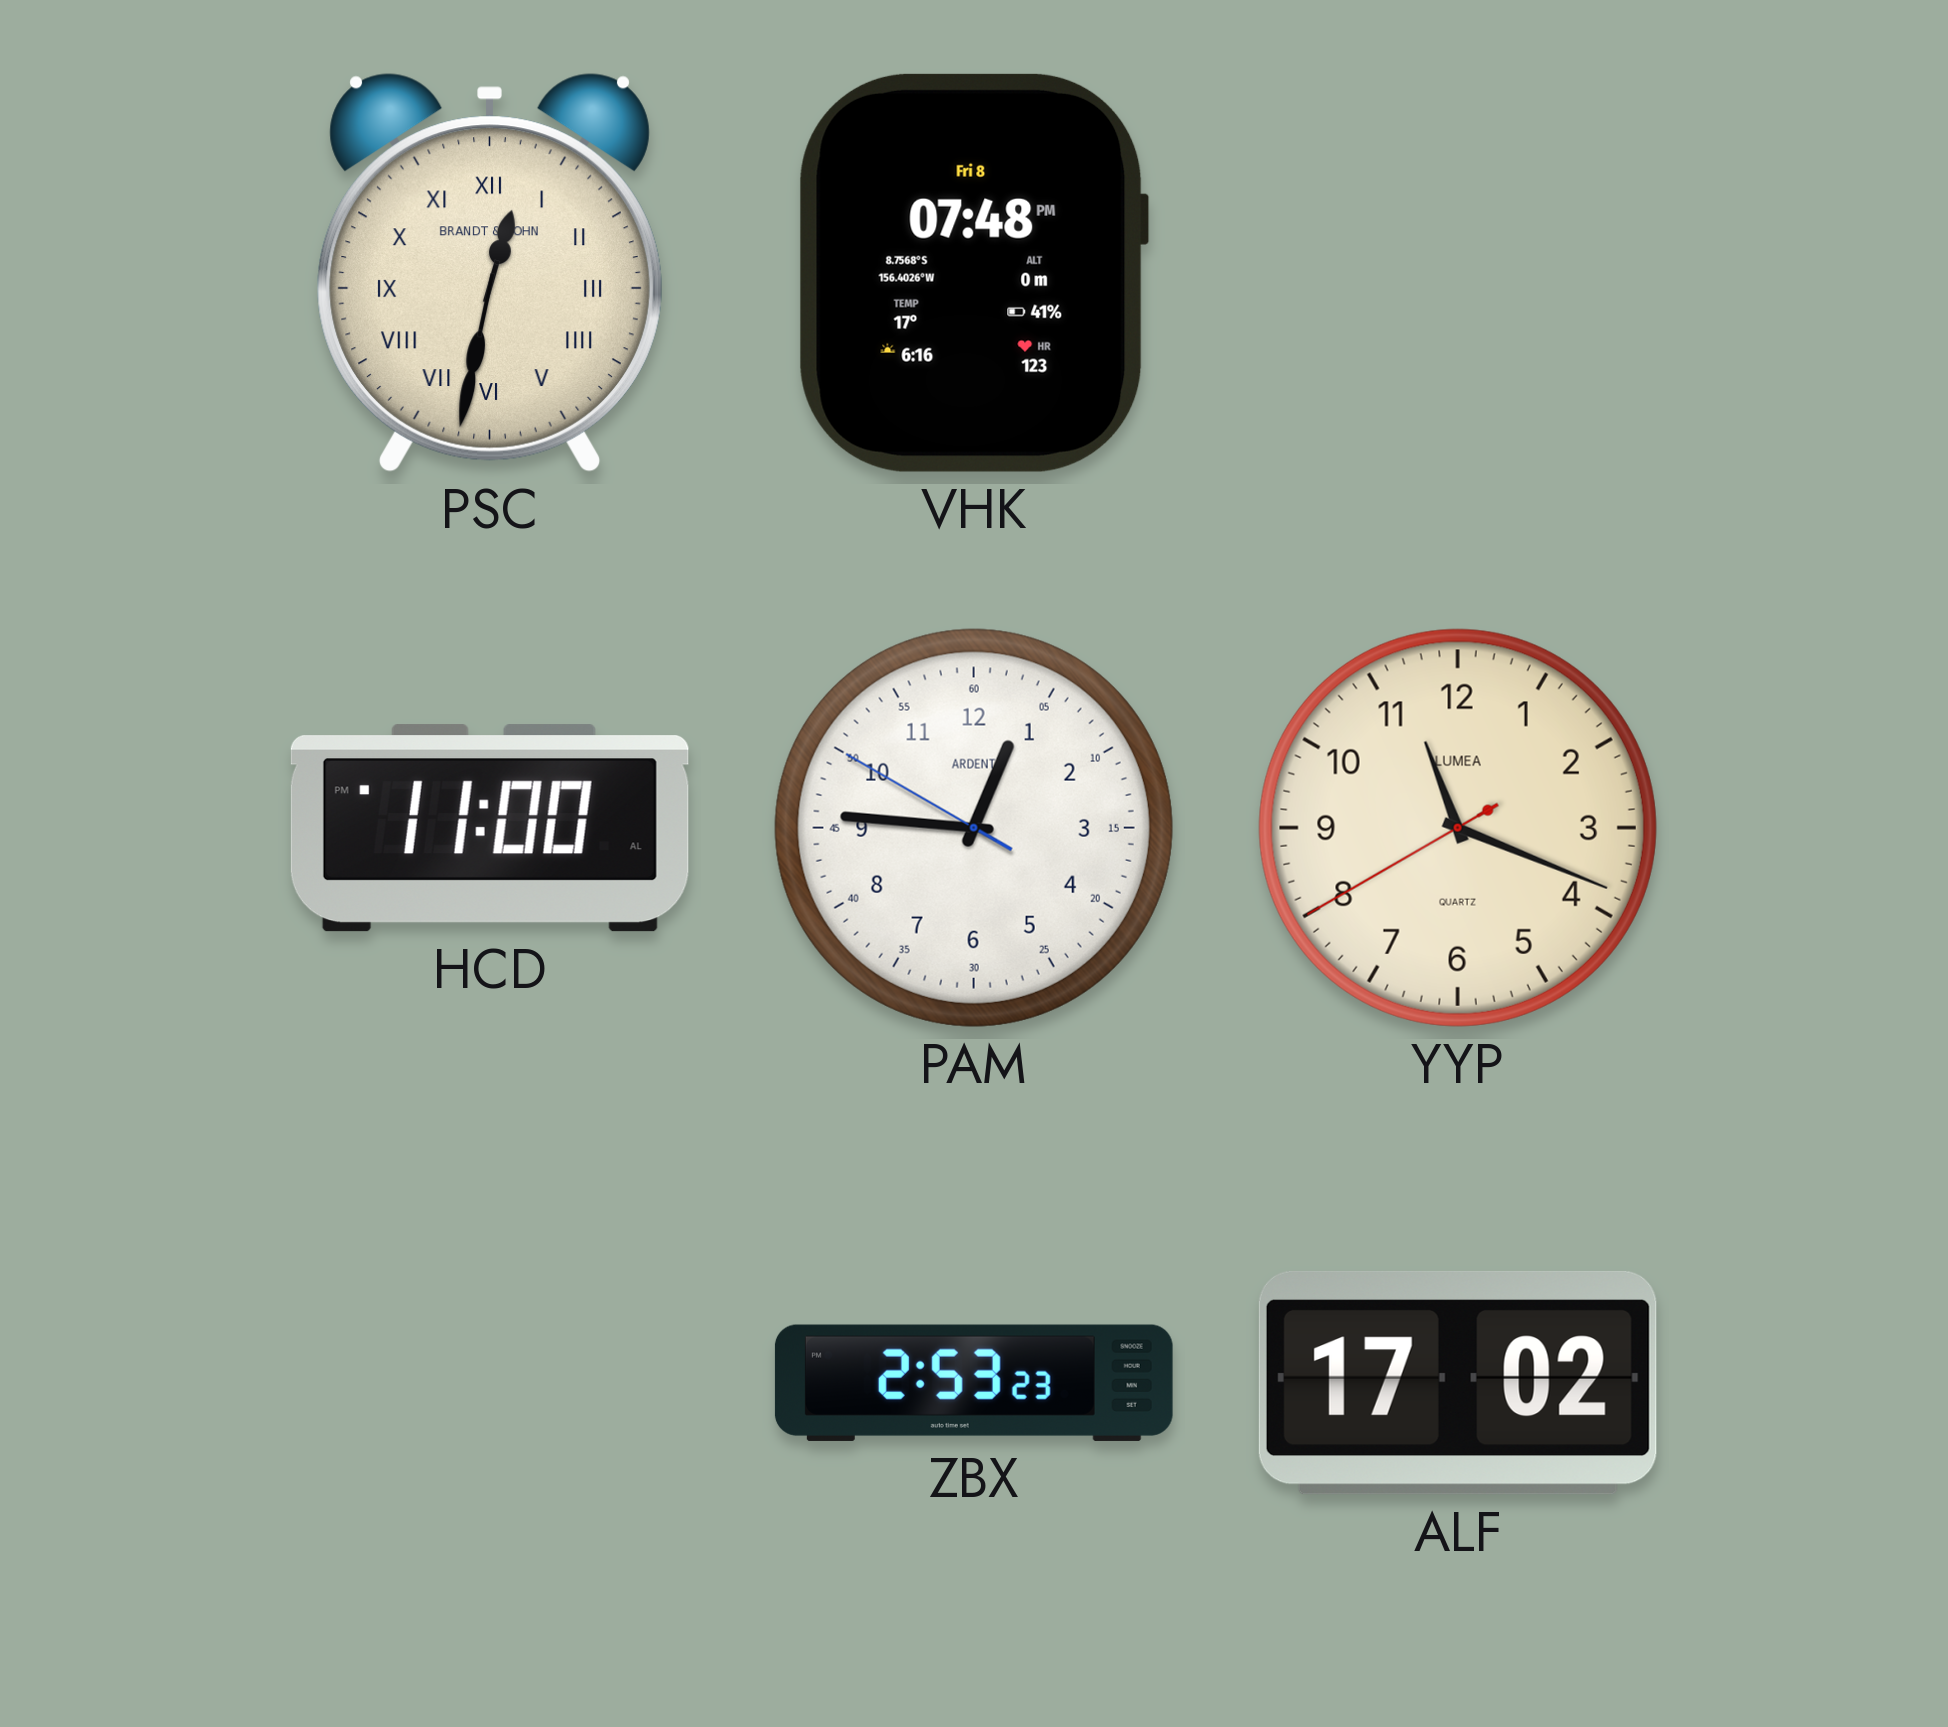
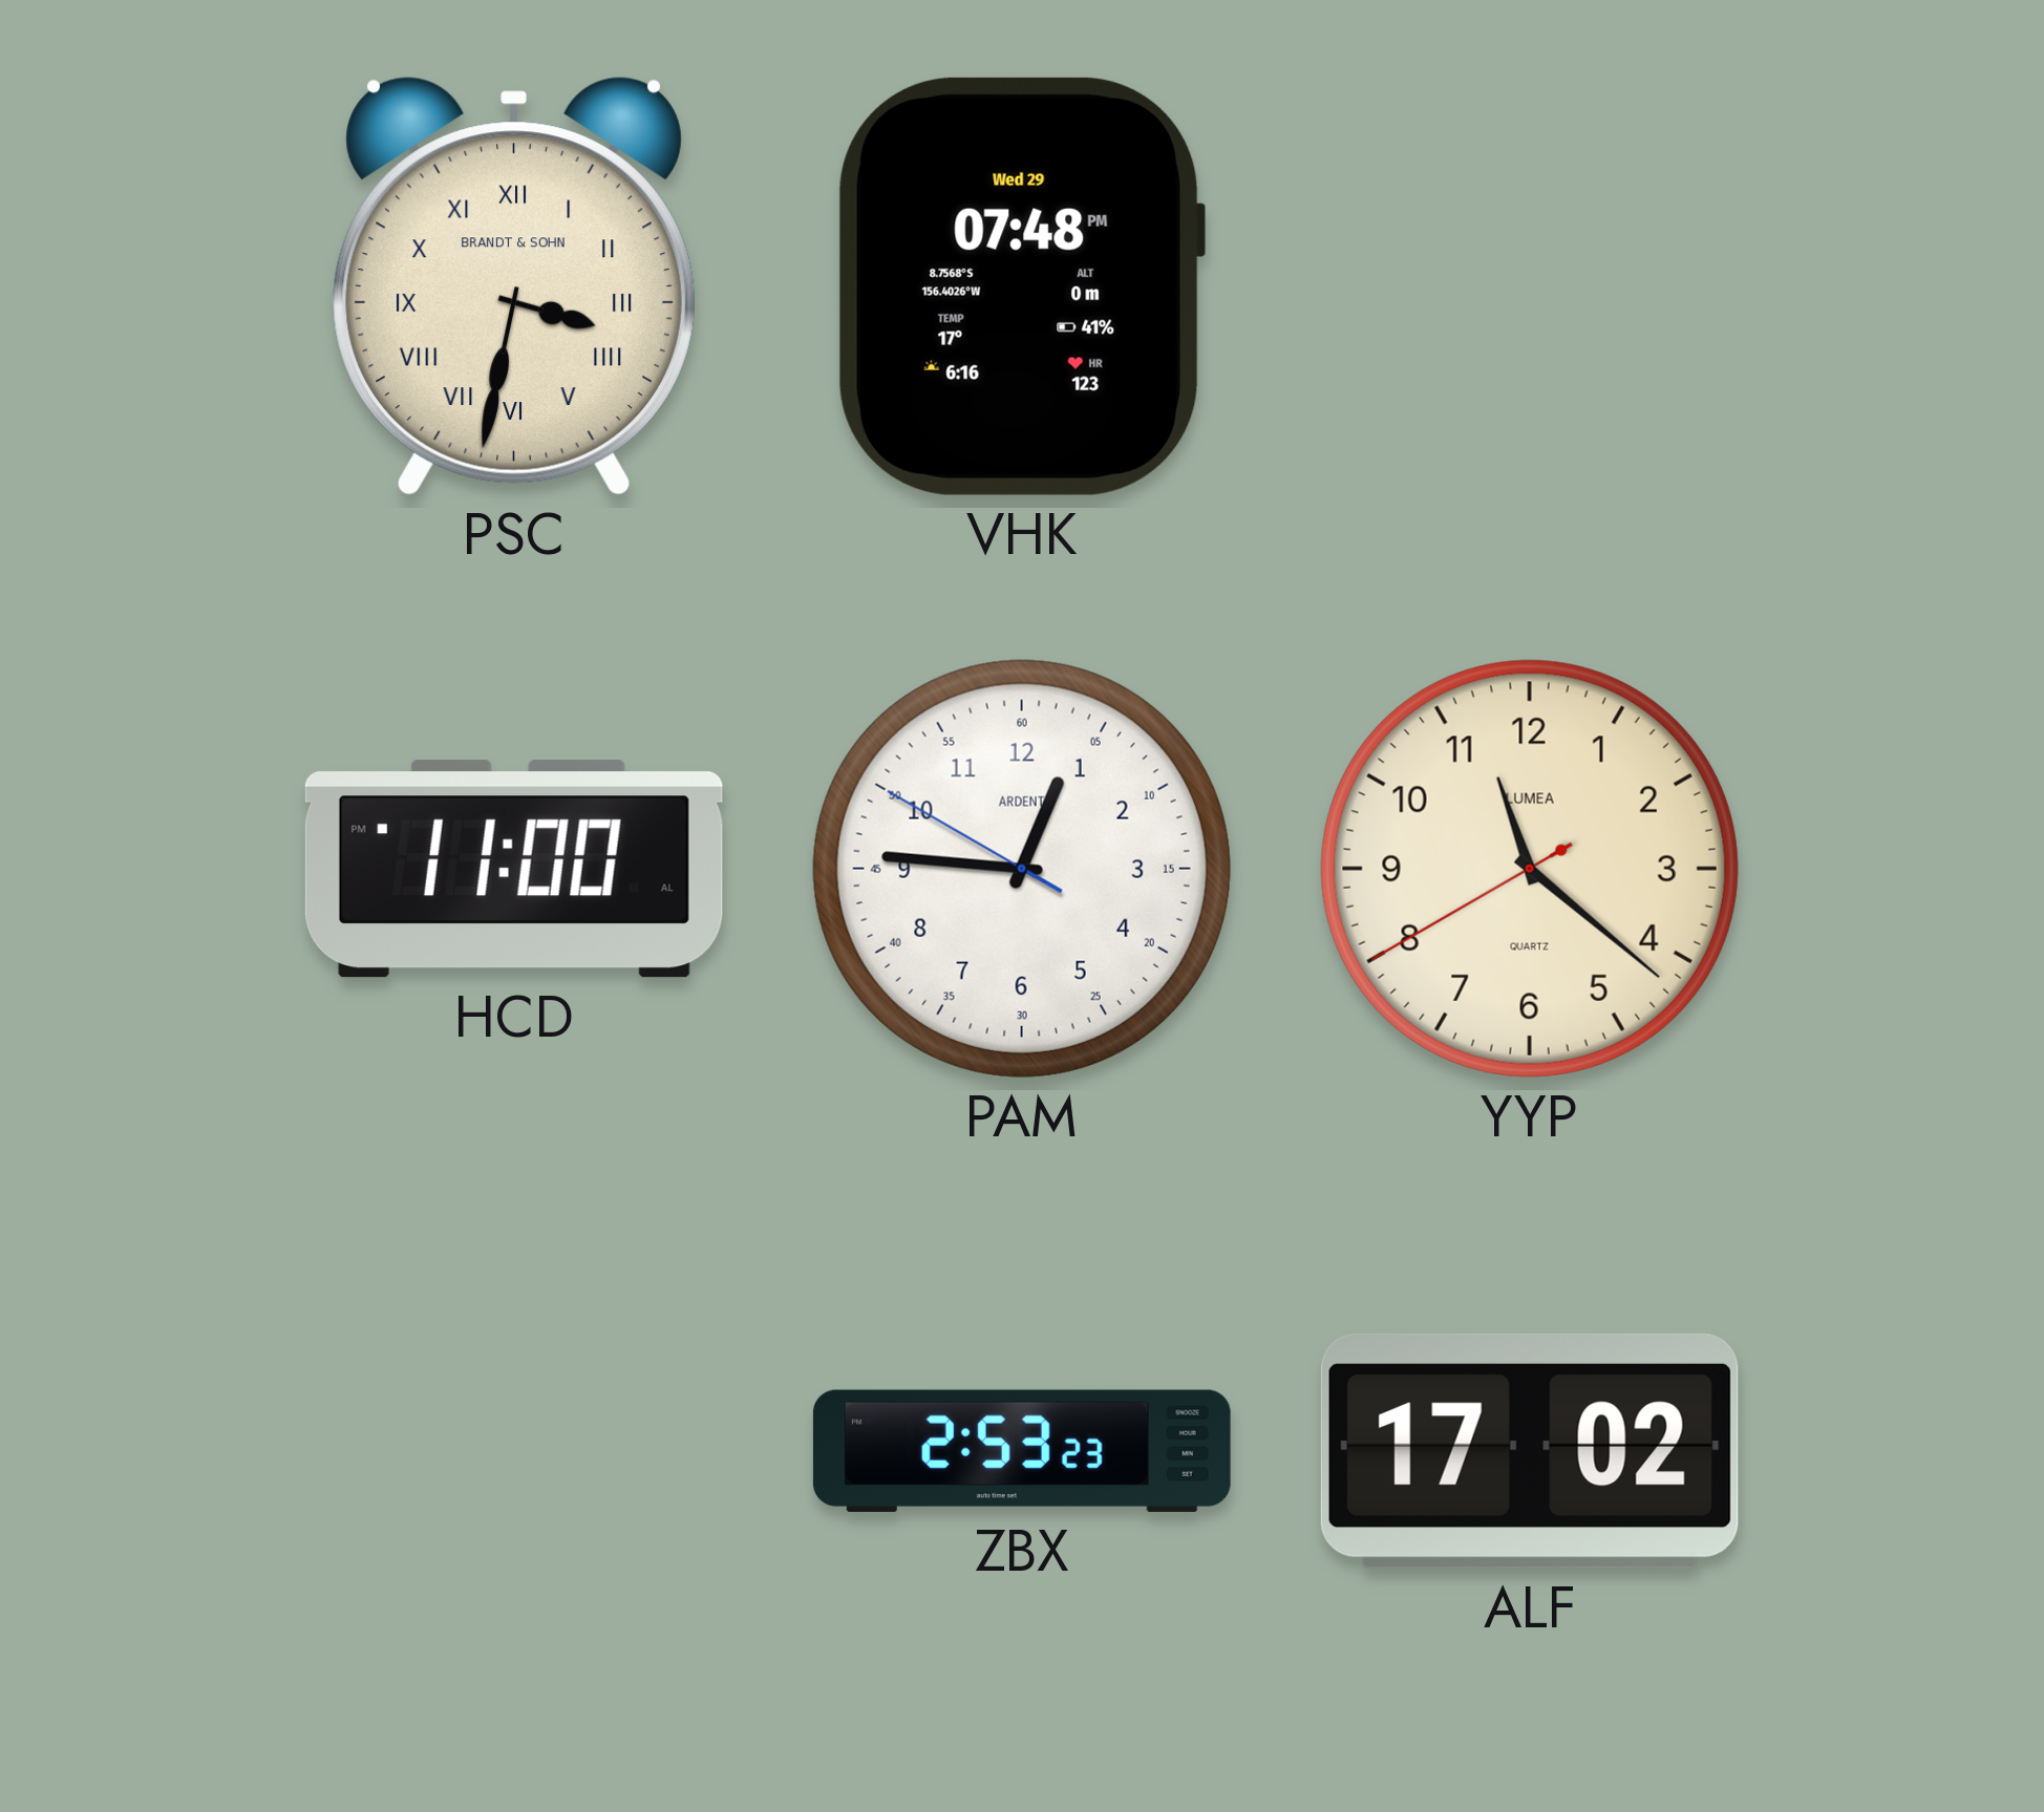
PSC: 12:32 -> 3:32 (514, 286)
VHK date: Fri 8 -> Wed 29 (1022, 286)
YYP: 11:18 -> 11:21 (1530, 869)
